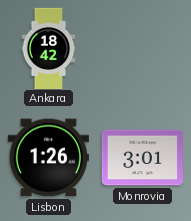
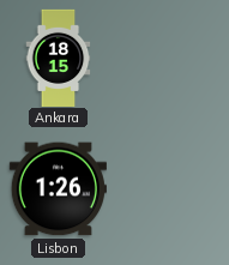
Ankara: 18:42 -> 18:15 (59, 58)
Monrovia: 3:01 -> none (142, 158)
